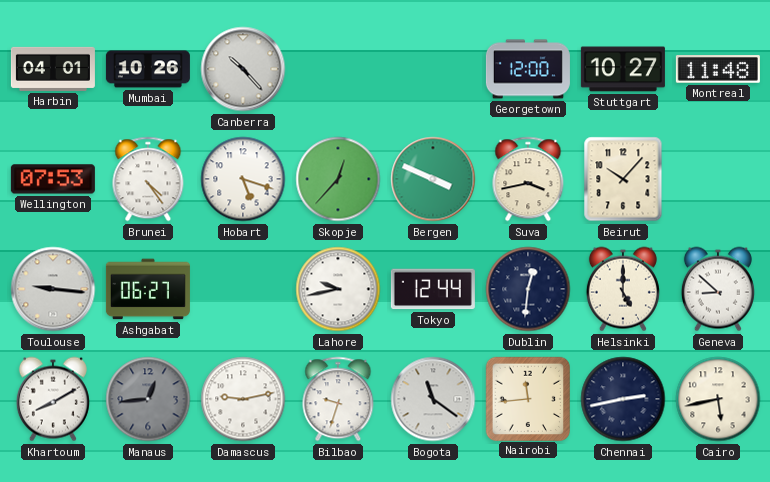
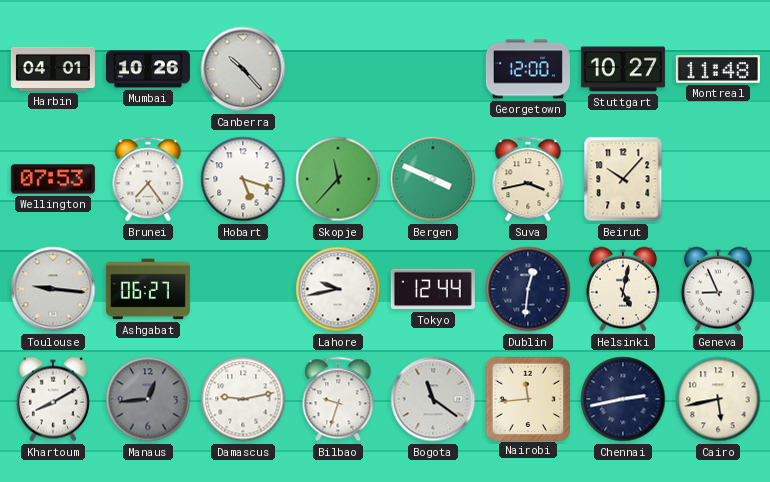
Brunei: 4:24 -> 7:24 (148, 179)
Skopje: 12:37 -> 11:37 (338, 179)
Helsinki: 5:00 -> 5:02 (623, 289)
Geneva: 8:52 -> 8:56 (718, 289)
